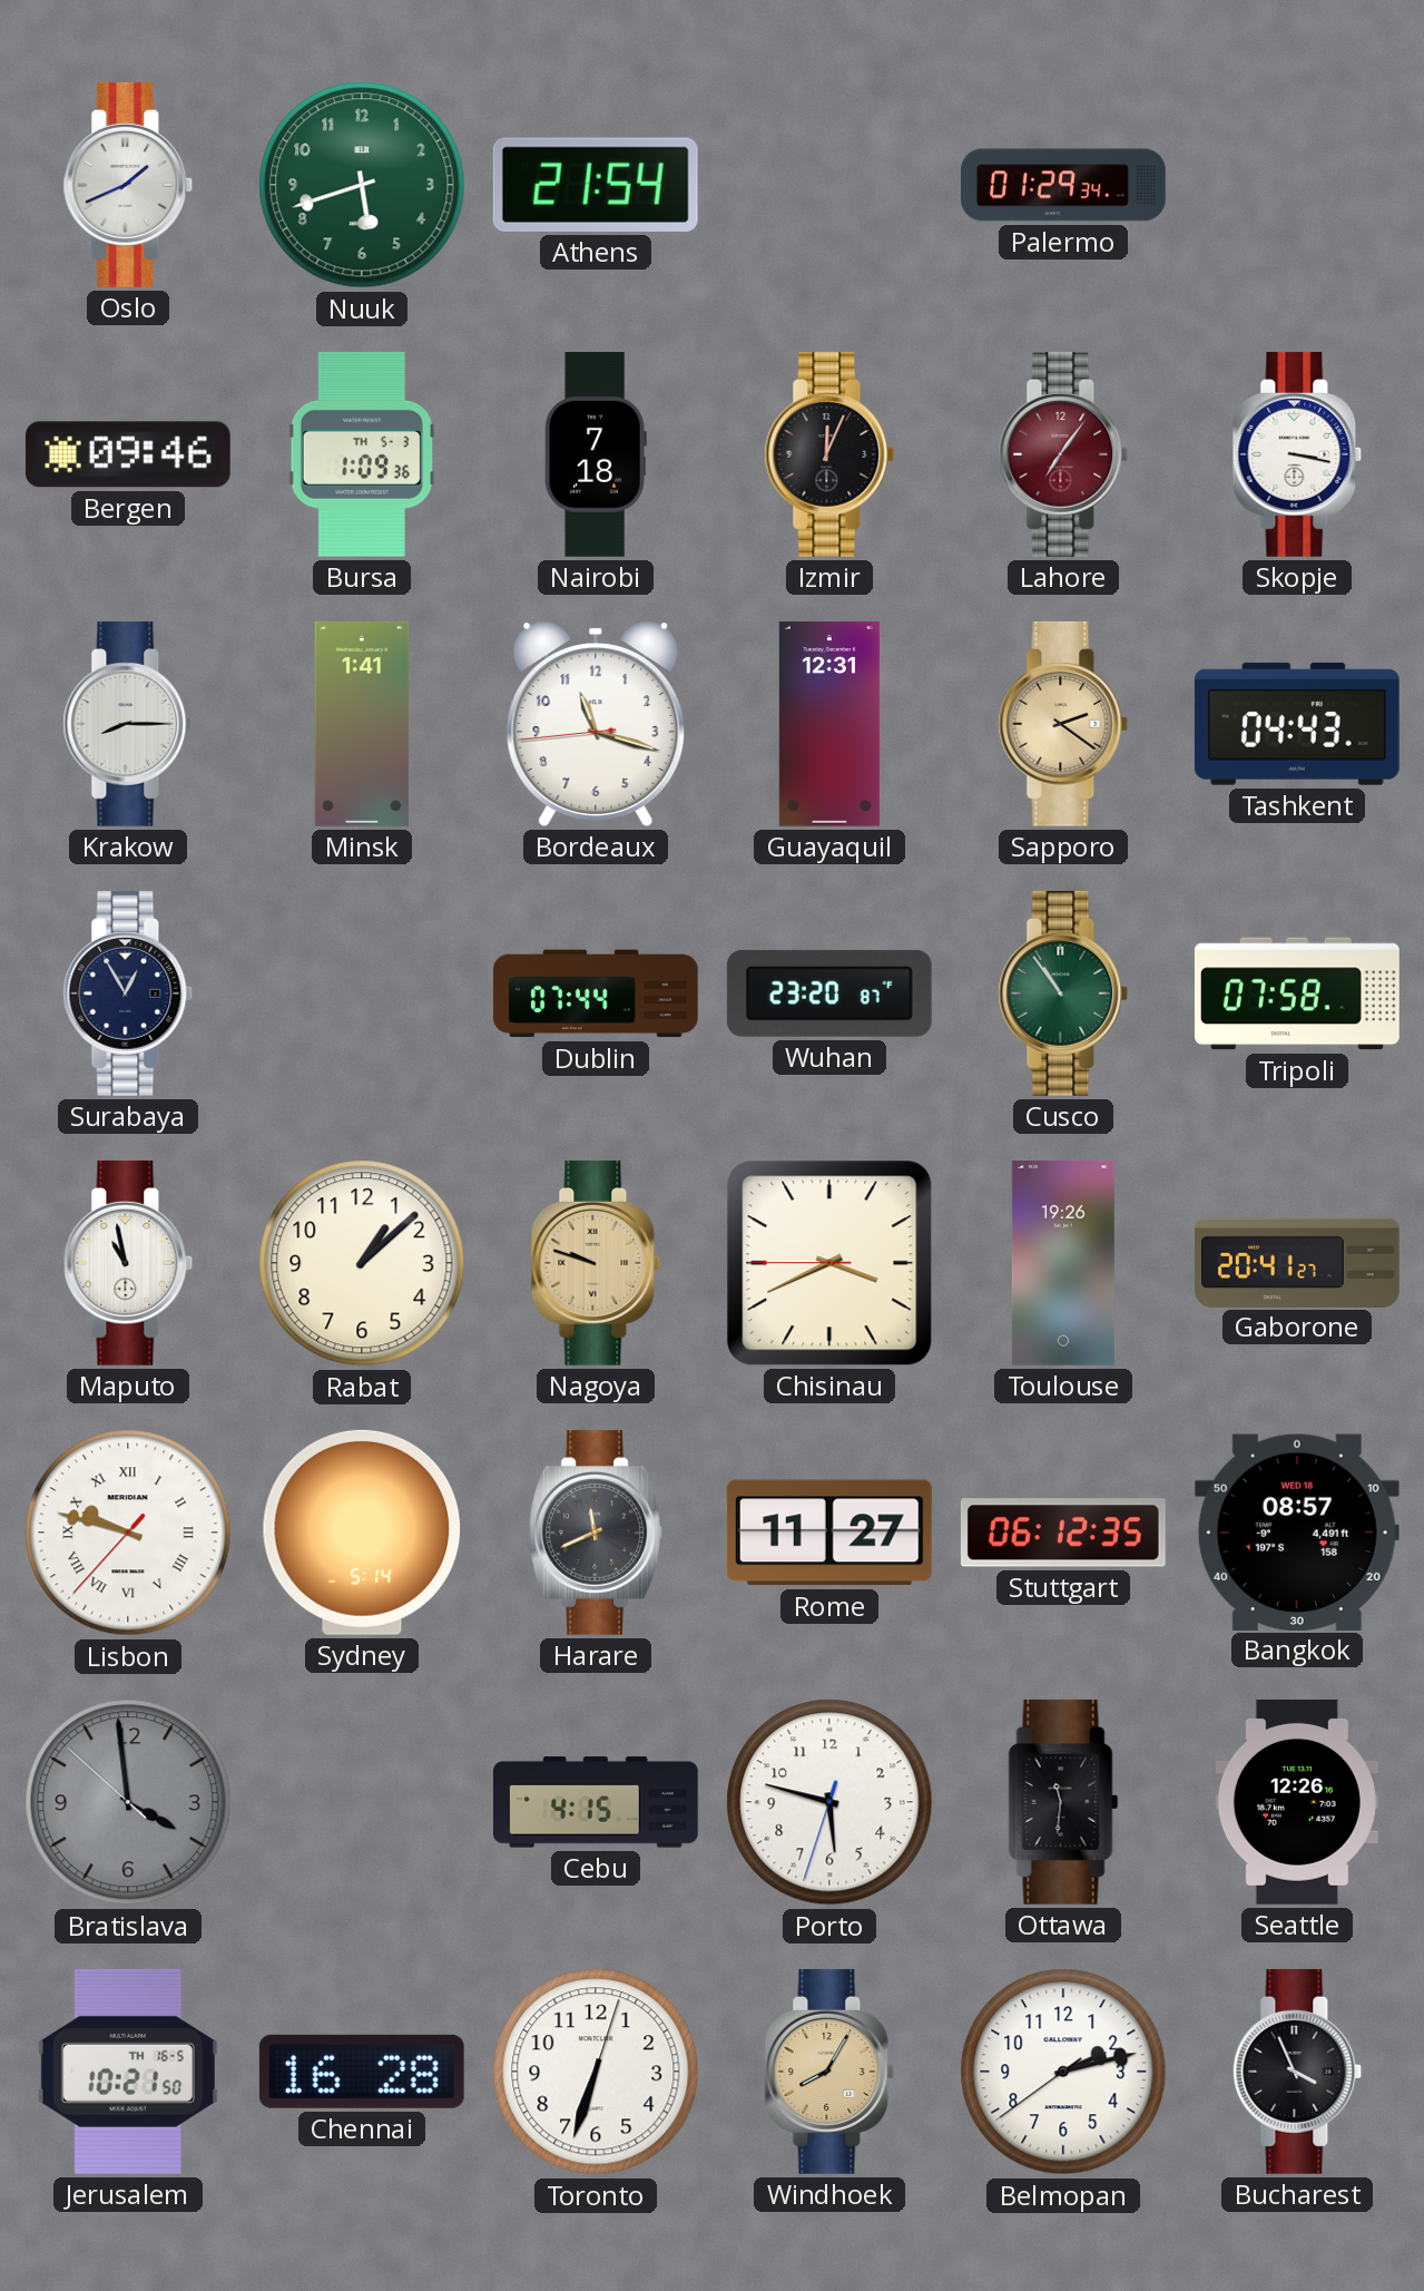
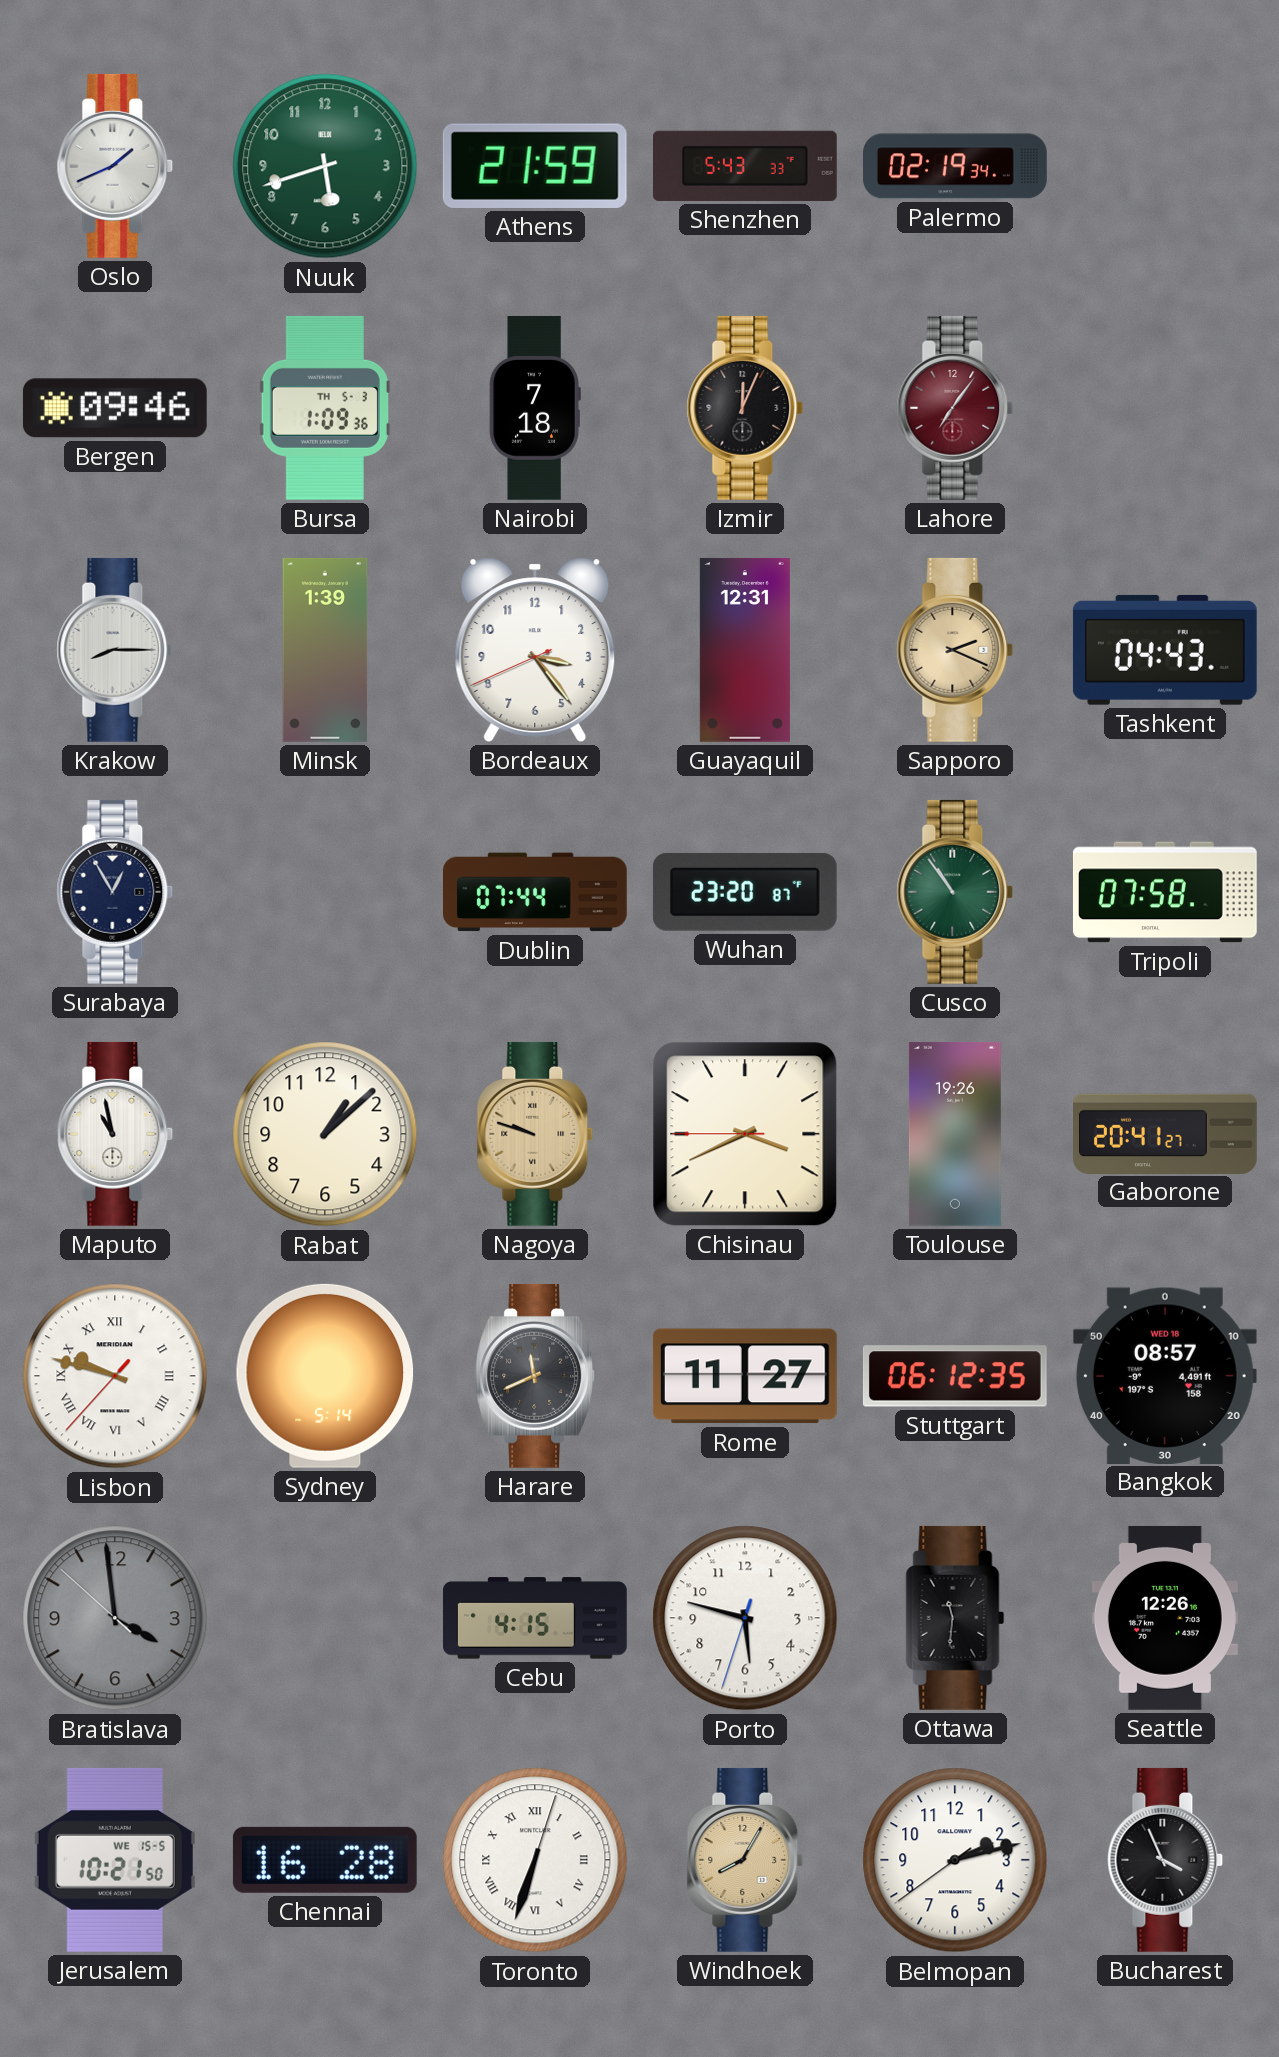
Athens: 21:54 -> 21:59 (535, 166)
Shenzhen: none -> 5:43 (745, 166)
Palermo: 01:29 -> 02:19 (956, 166)
Skopje: 3:17 -> none (1297, 454)
Minsk: 1:41 -> 1:39 (325, 650)
Bordeaux: 11:17 -> 3:23 (535, 650)
Sapporo: 2:21 -> 2:19 (955, 650)
Jerusalem date: TH 16-5 -> WE 15-5 (115, 1860)
Toronto numerals: Arabic -> Roman (535, 1860)
